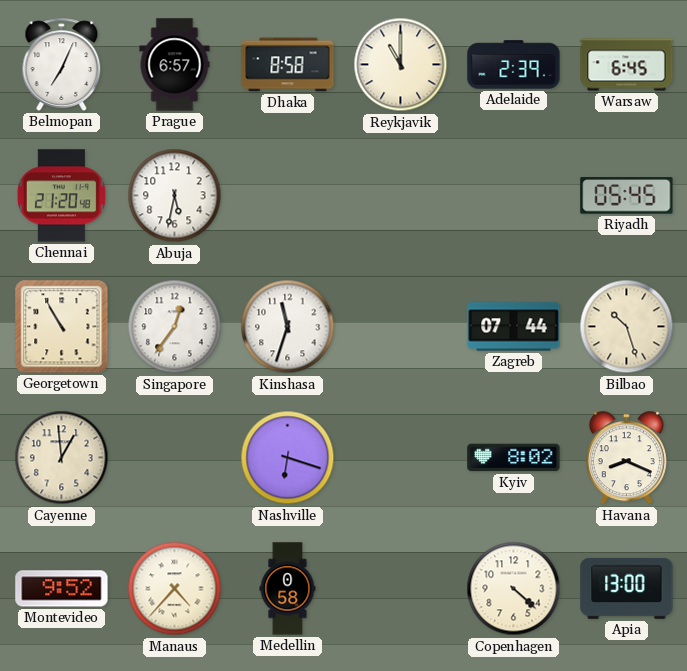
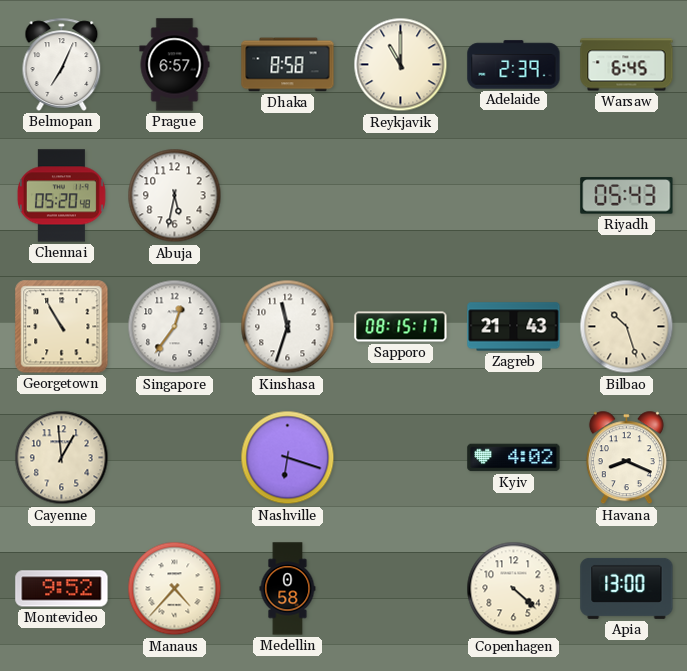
Chennai: 21:20 -> 05:20 (61, 196)
Riyadh: 05:45 -> 05:43 (627, 196)
Sapporo: none -> 08:15 (401, 327)
Zagreb: 07:44 -> 21:43 (514, 327)
Kyiv: 8:02 -> 4:02 (514, 458)
